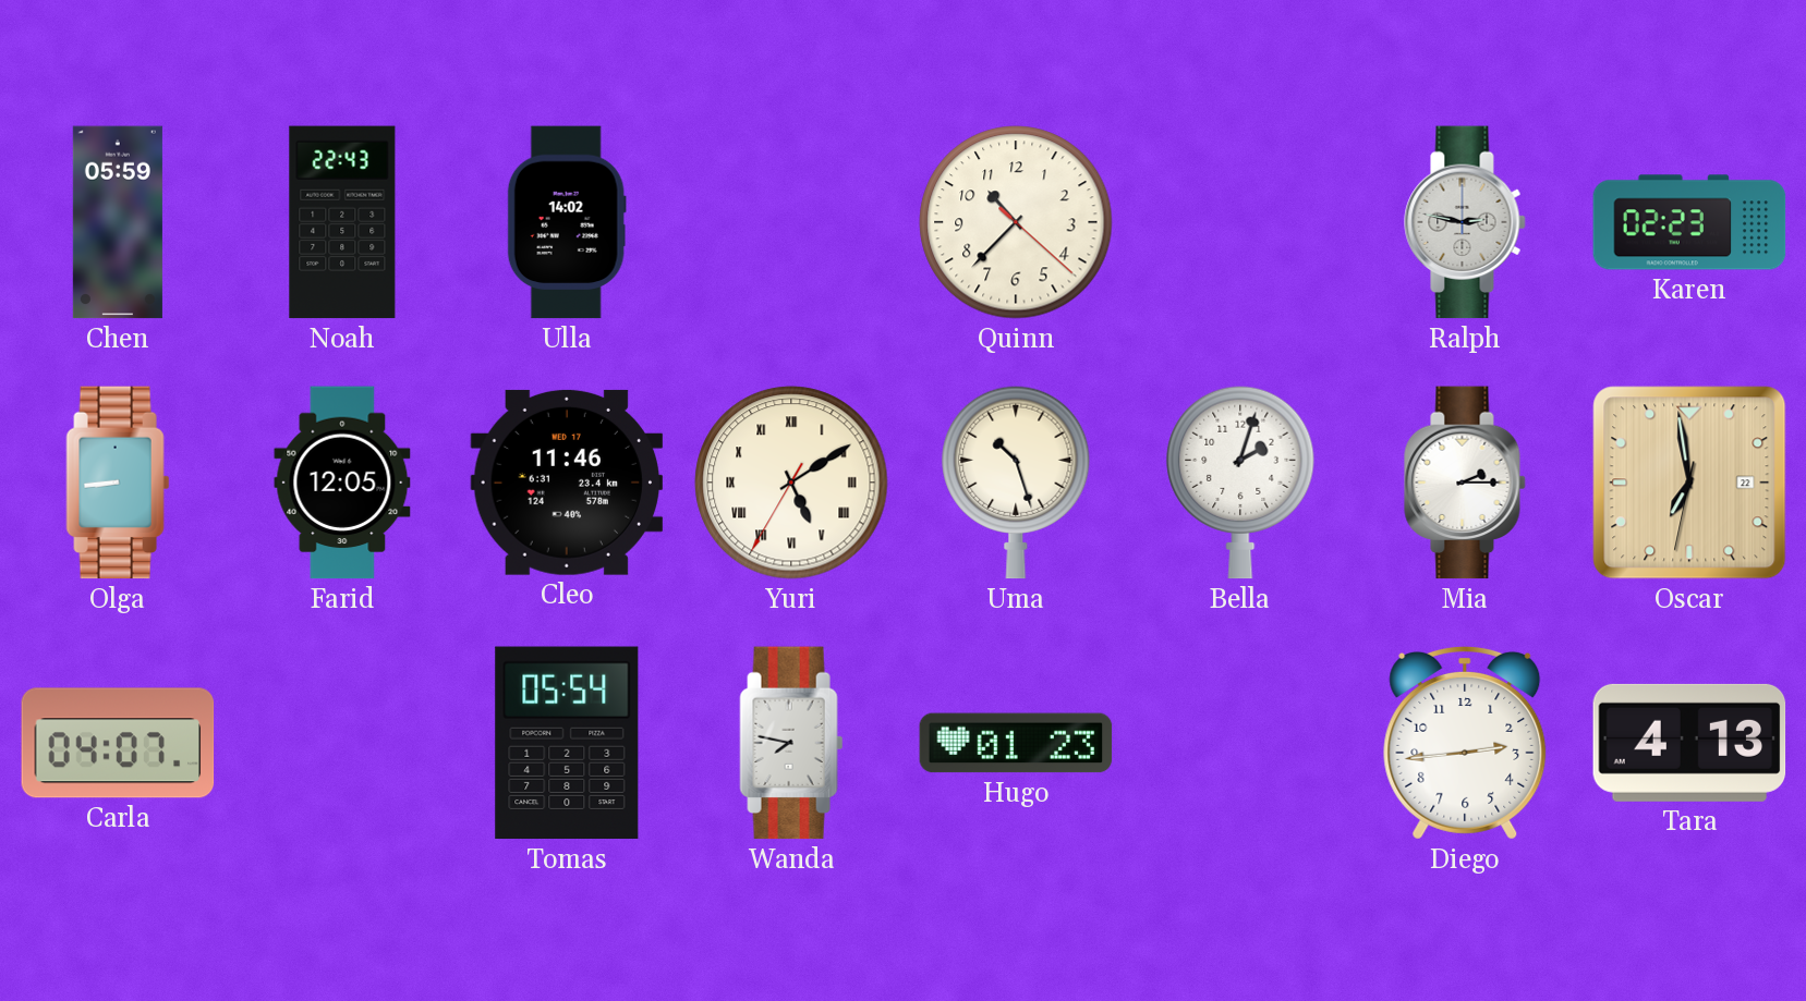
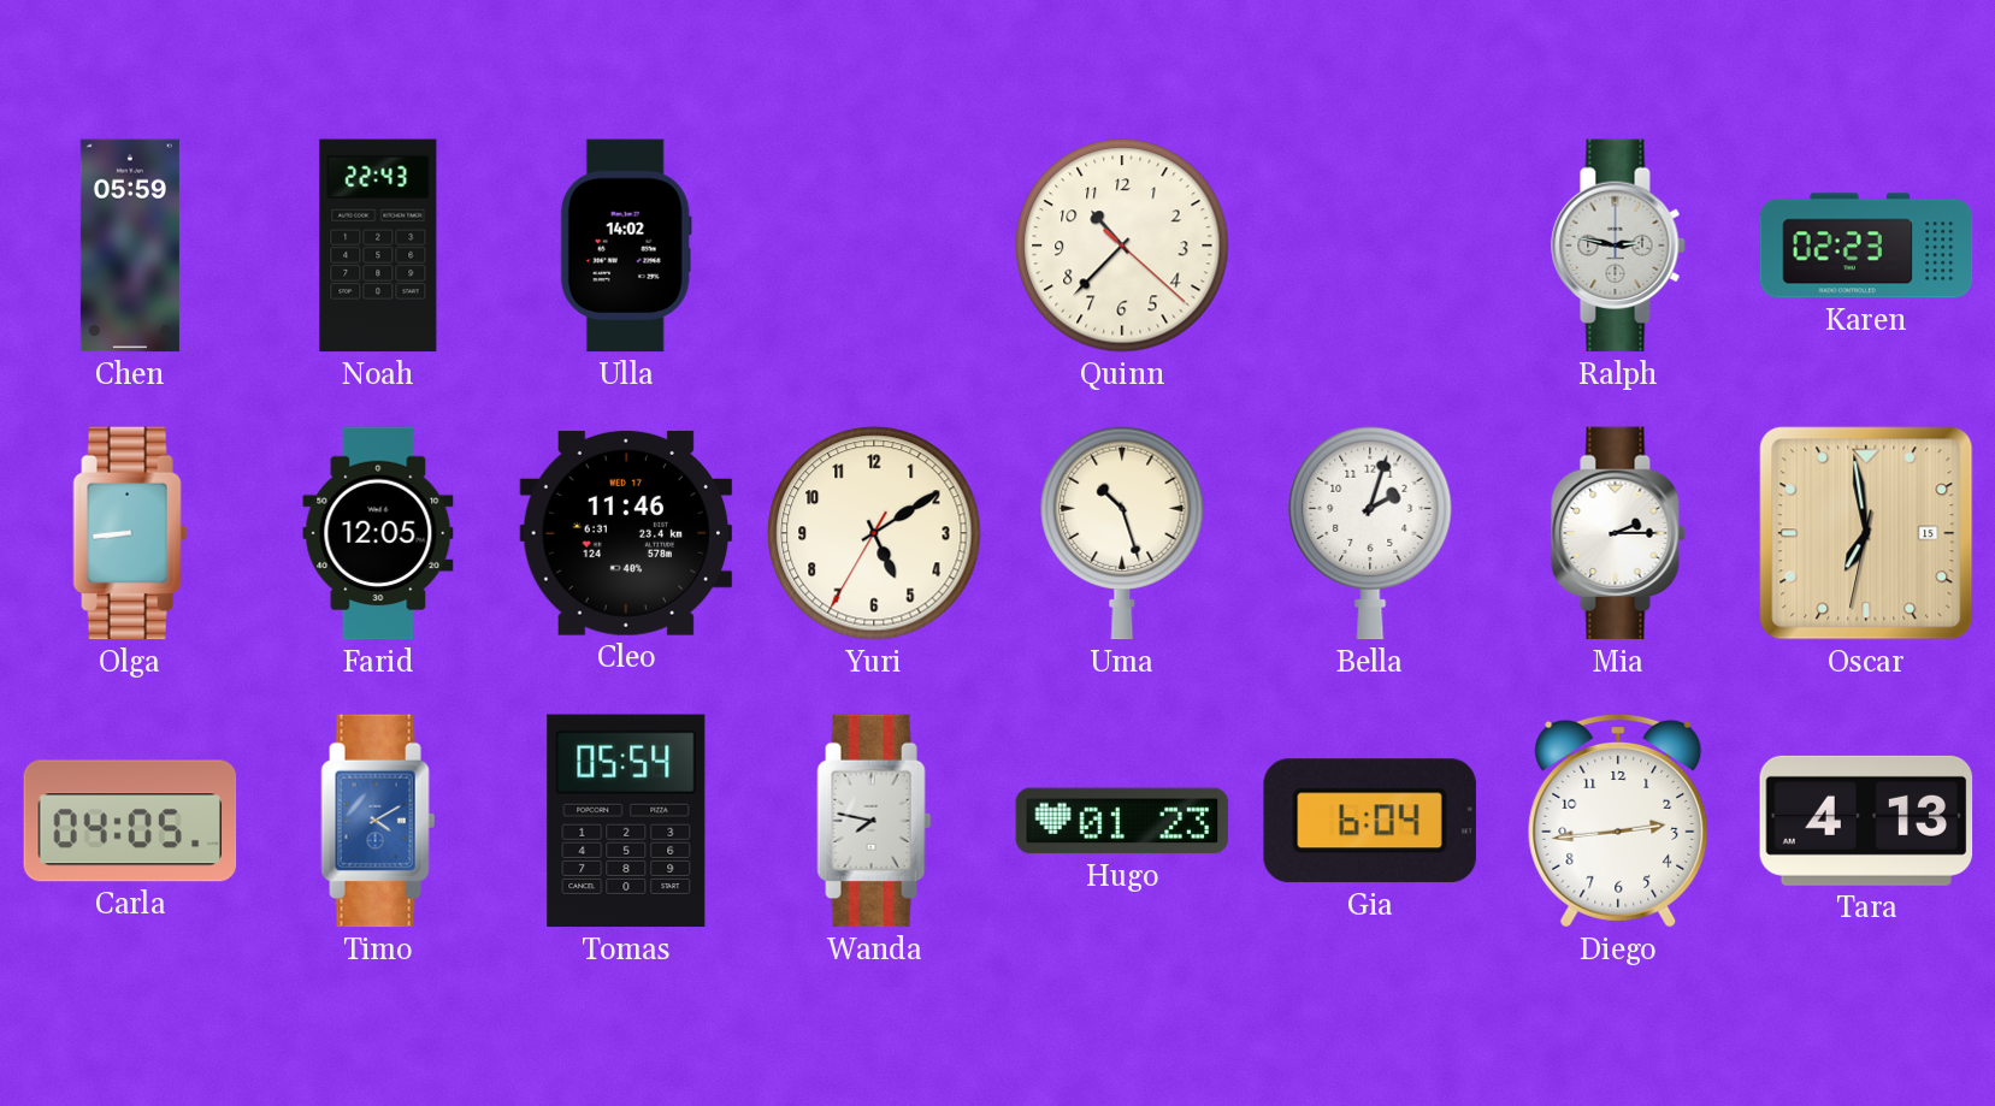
Yuri numerals: Roman -> Arabic (874, 533)
Oscar date: 22 -> 15 (1866, 533)
Carla: 04:07 -> 04:05 (130, 821)
Timo: none -> 4:10 (378, 821)
Gia: none -> 6:04 (1370, 821)
